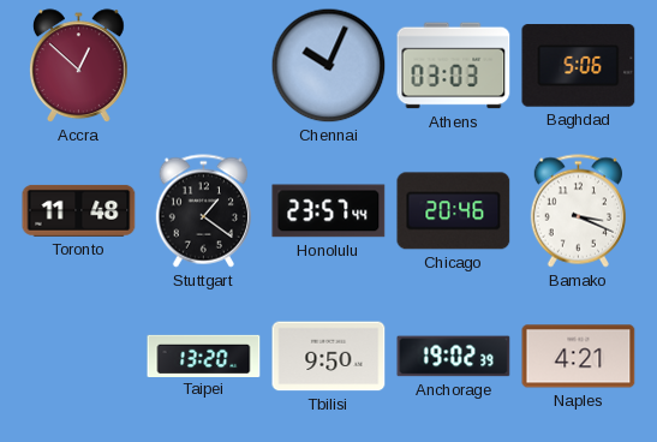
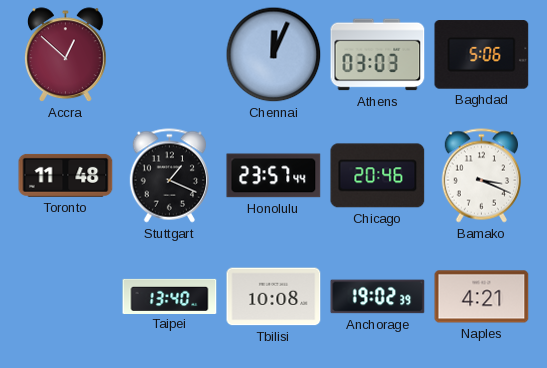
Chennai: 10:04 -> 12:04 (274, 55)
Stuttgart: 1:21 -> 1:19 (169, 176)
Taipei: 13:20 -> 13:40 (170, 296)
Tbilisi: 9:50 -> 10:08 (274, 297)
